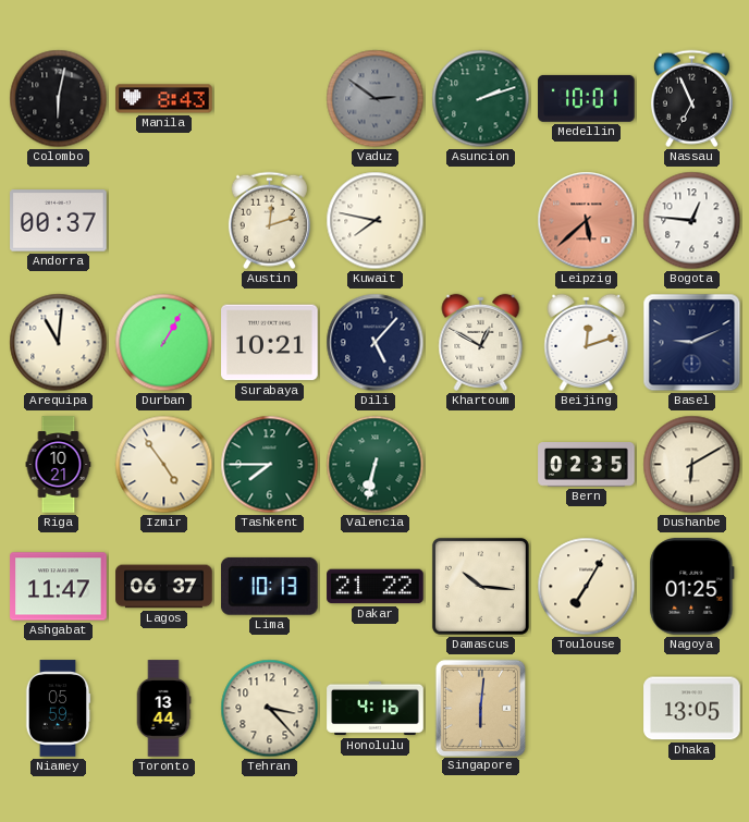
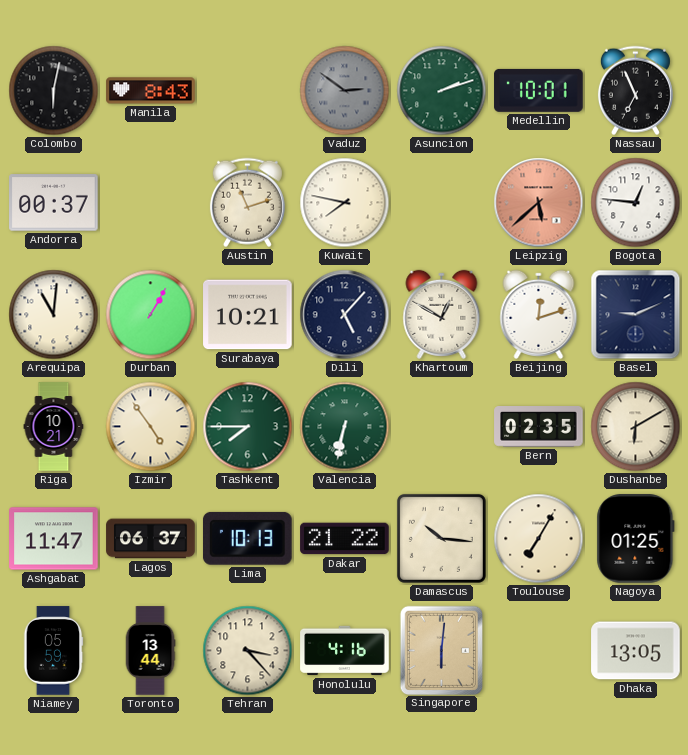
Austin: 12:12 -> 11:12 (247, 203)
